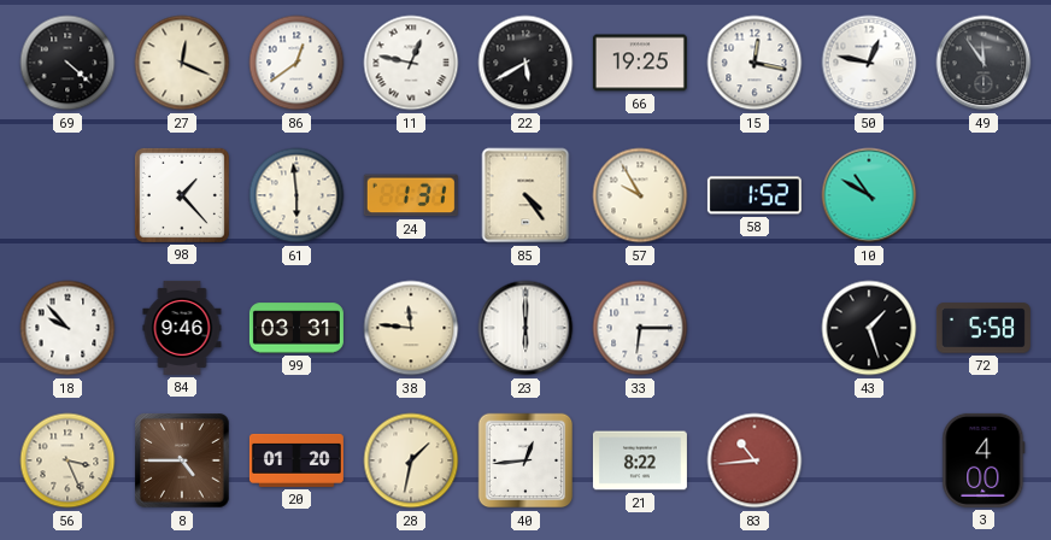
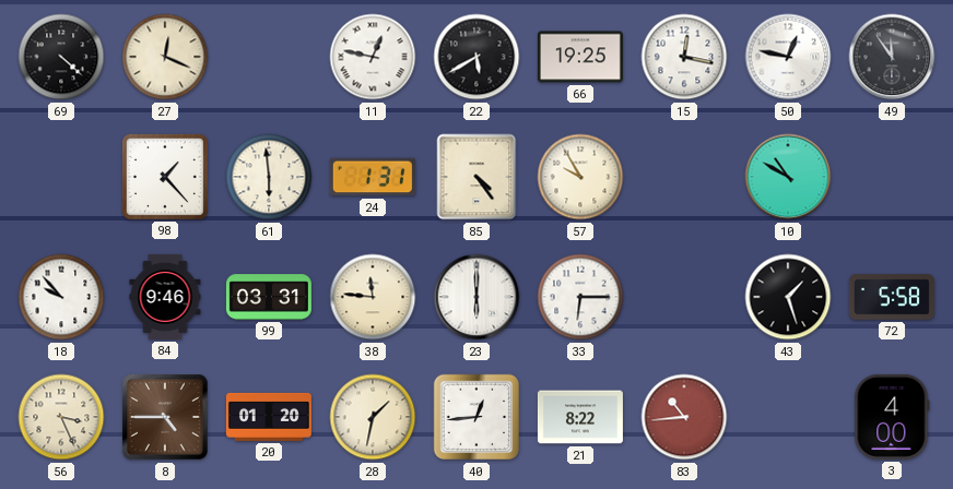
86: 12:39 -> none (296, 63)
58: 1:52 -> none (755, 195)
